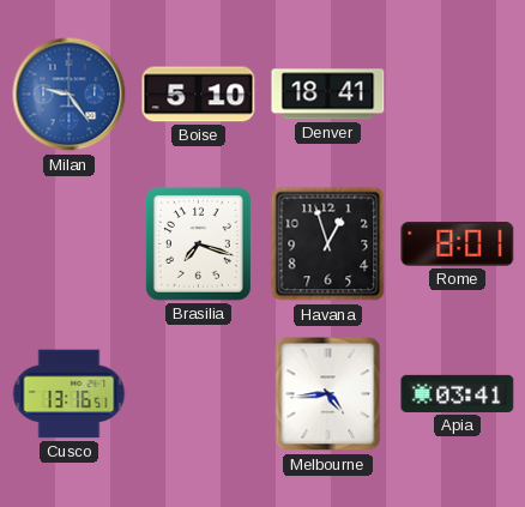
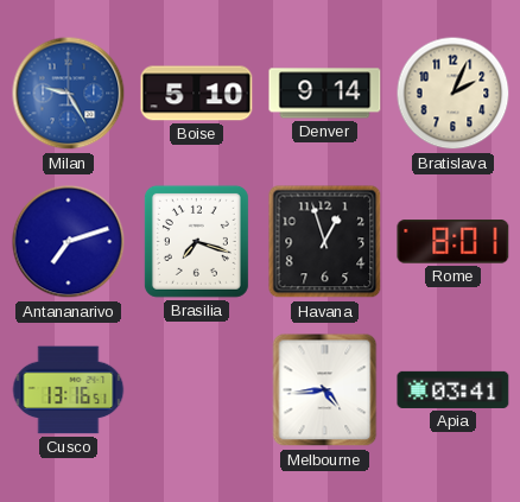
Milan: 9:24 -> 9:25 (69, 94)
Denver: 18:41 -> 9:14 (325, 94)
Bratislava: none -> 2:04 (454, 94)
Antananarivo: none -> 7:12 (69, 242)
